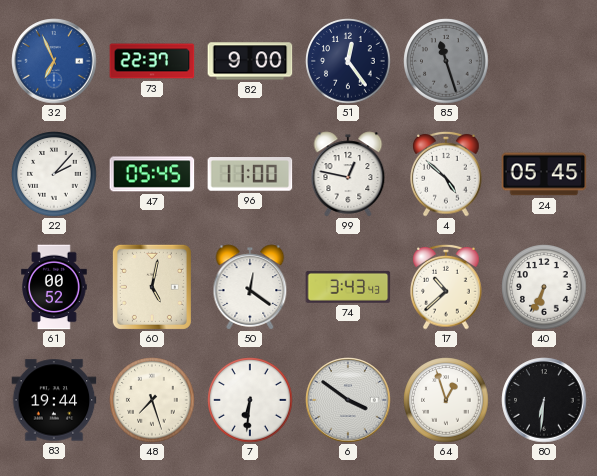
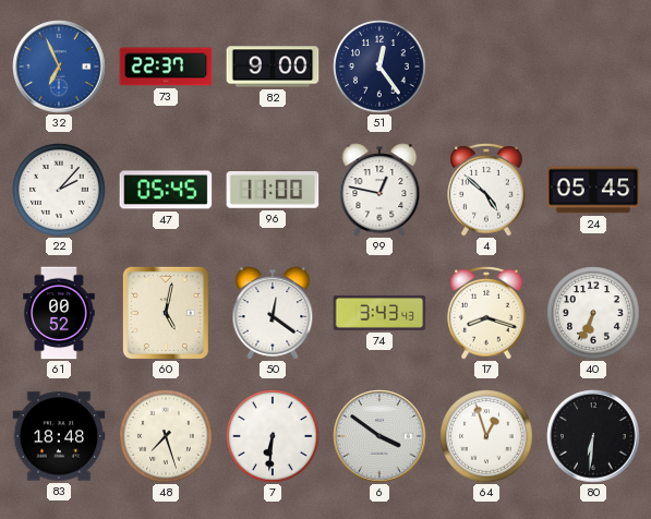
85: 11:27 -> none (446, 61)
17: 10:38 -> 8:18 (486, 313)
83: 19:44 -> 18:48 (59, 436)
